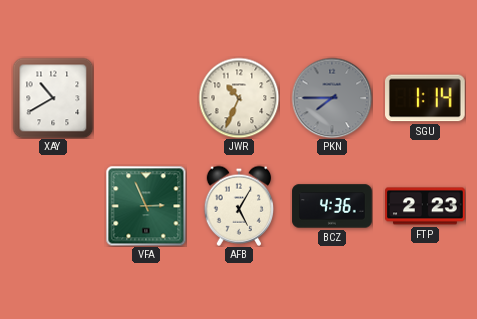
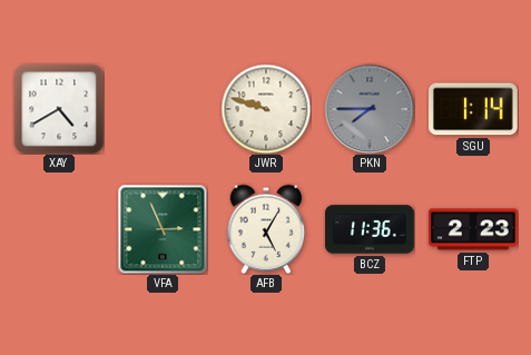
XAY: 10:40 -> 4:40 (59, 109)
JWR: 10:34 -> 9:48 (266, 109)
BCZ: 4:36 -> 11:36 (370, 229)
